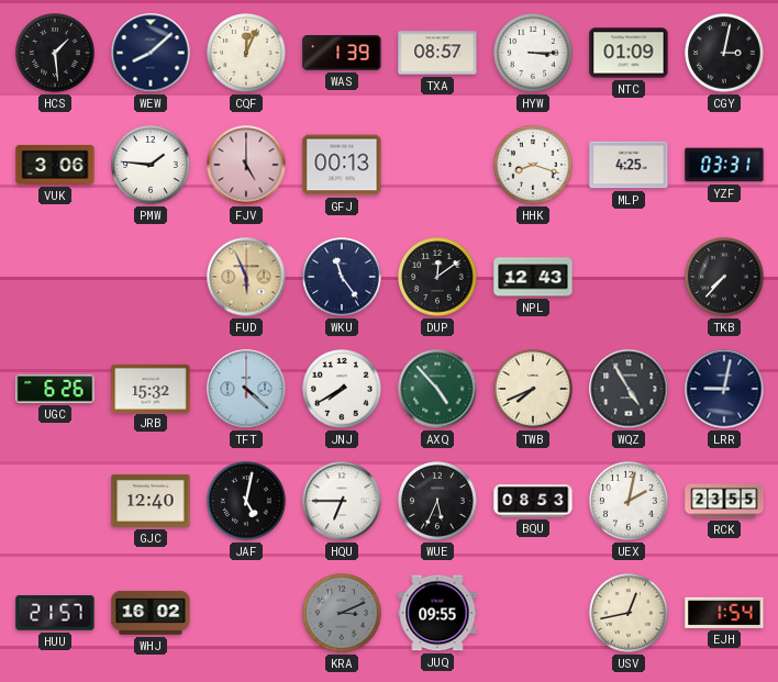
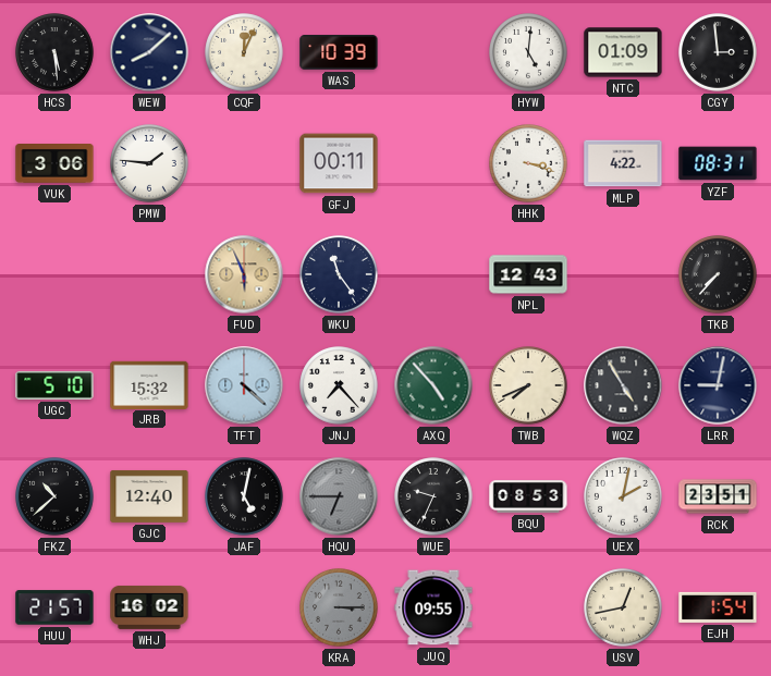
HCS: 1:29 -> 5:29 (54, 52)
WAS: 1:39 -> 10:39 (339, 52)
TXA: 08:57 -> none (437, 53)
HYW: 3:15 -> 5:01 (528, 52)
CGY: 3:02 -> 2:59 (718, 52)
FJV: 5:00 -> none (246, 165)
GFJ: 00:13 -> 00:11 (339, 163)
HHK: 8:18 -> 3:18 (528, 163)
MLP: 4:25 -> 4:22 (623, 163)
YZF: 03:31 -> 08:31 (718, 163)
DUP: 12:09 -> none (437, 277)
UGC: 6:26 -> 5:10 (54, 385)
JNJ: 7:40 -> 7:23 (339, 385)
FKZ: none -> 10:38 (54, 496)
HQU dial: white -> grey (339, 496)
WUE: 5:34 -> 9:34 (433, 496)
RCK: 23:55 -> 23:51 (718, 496)
KRA: 3:11 -> 3:15 (339, 607)
